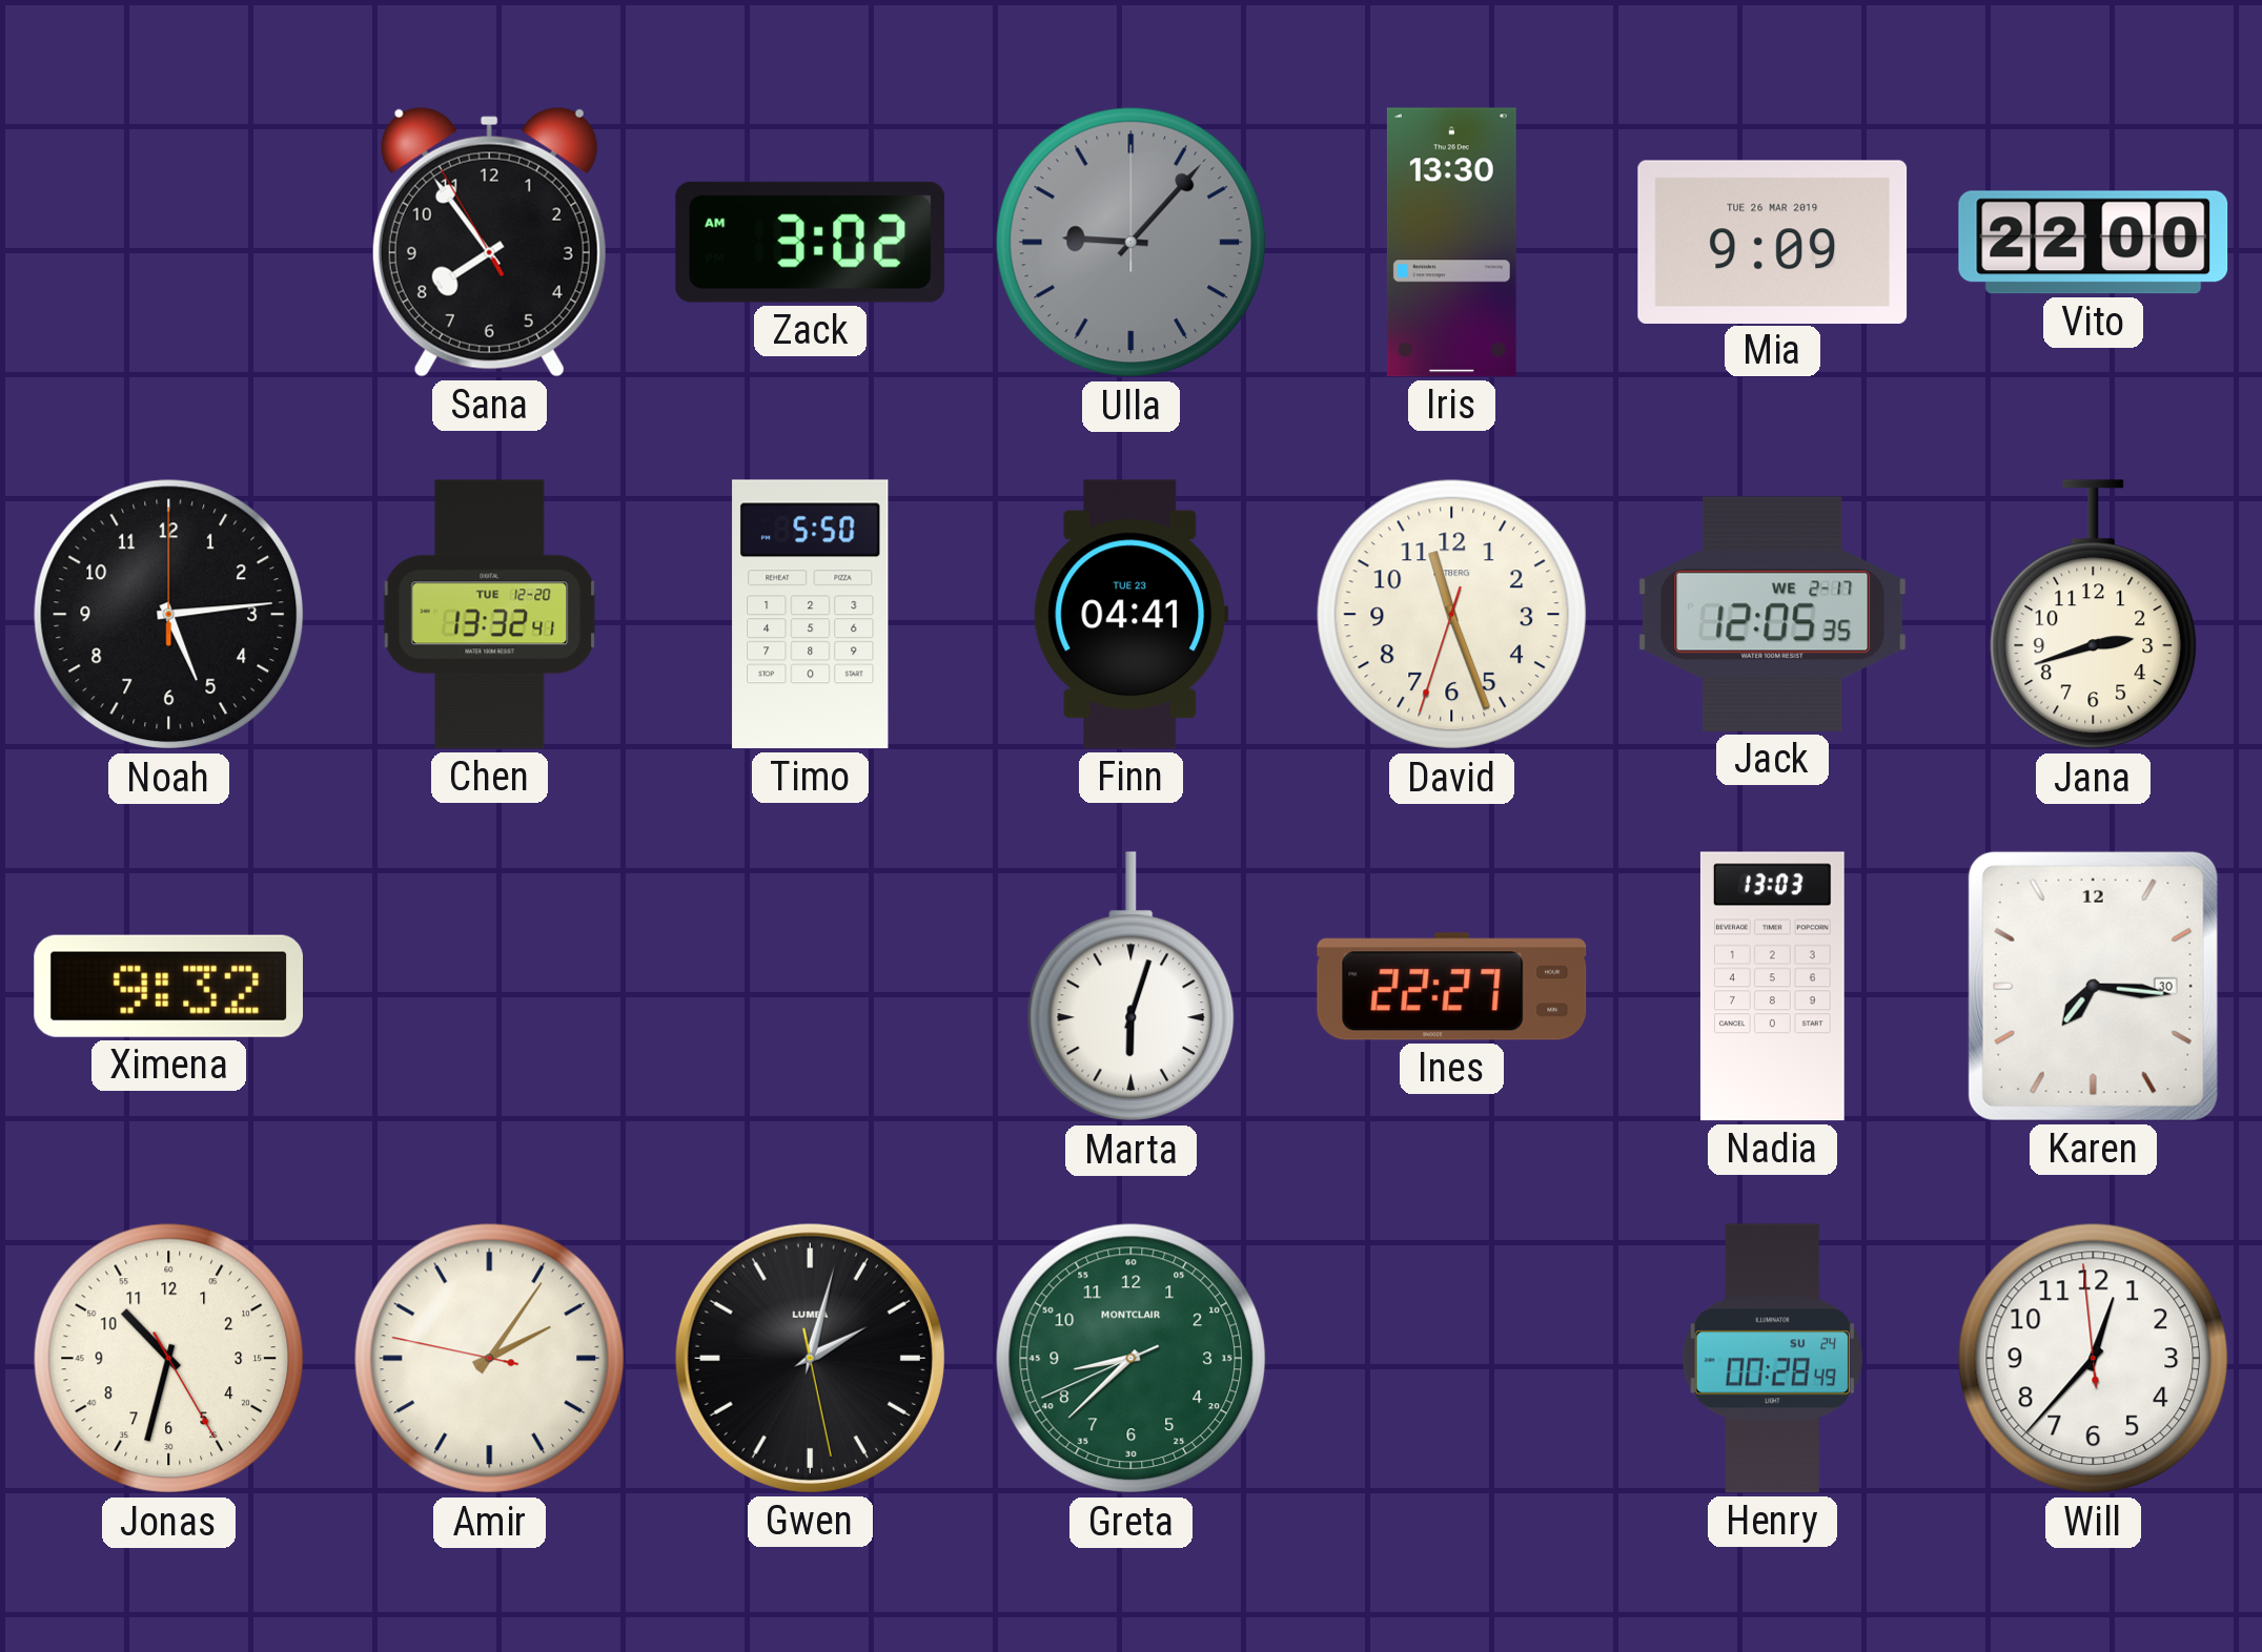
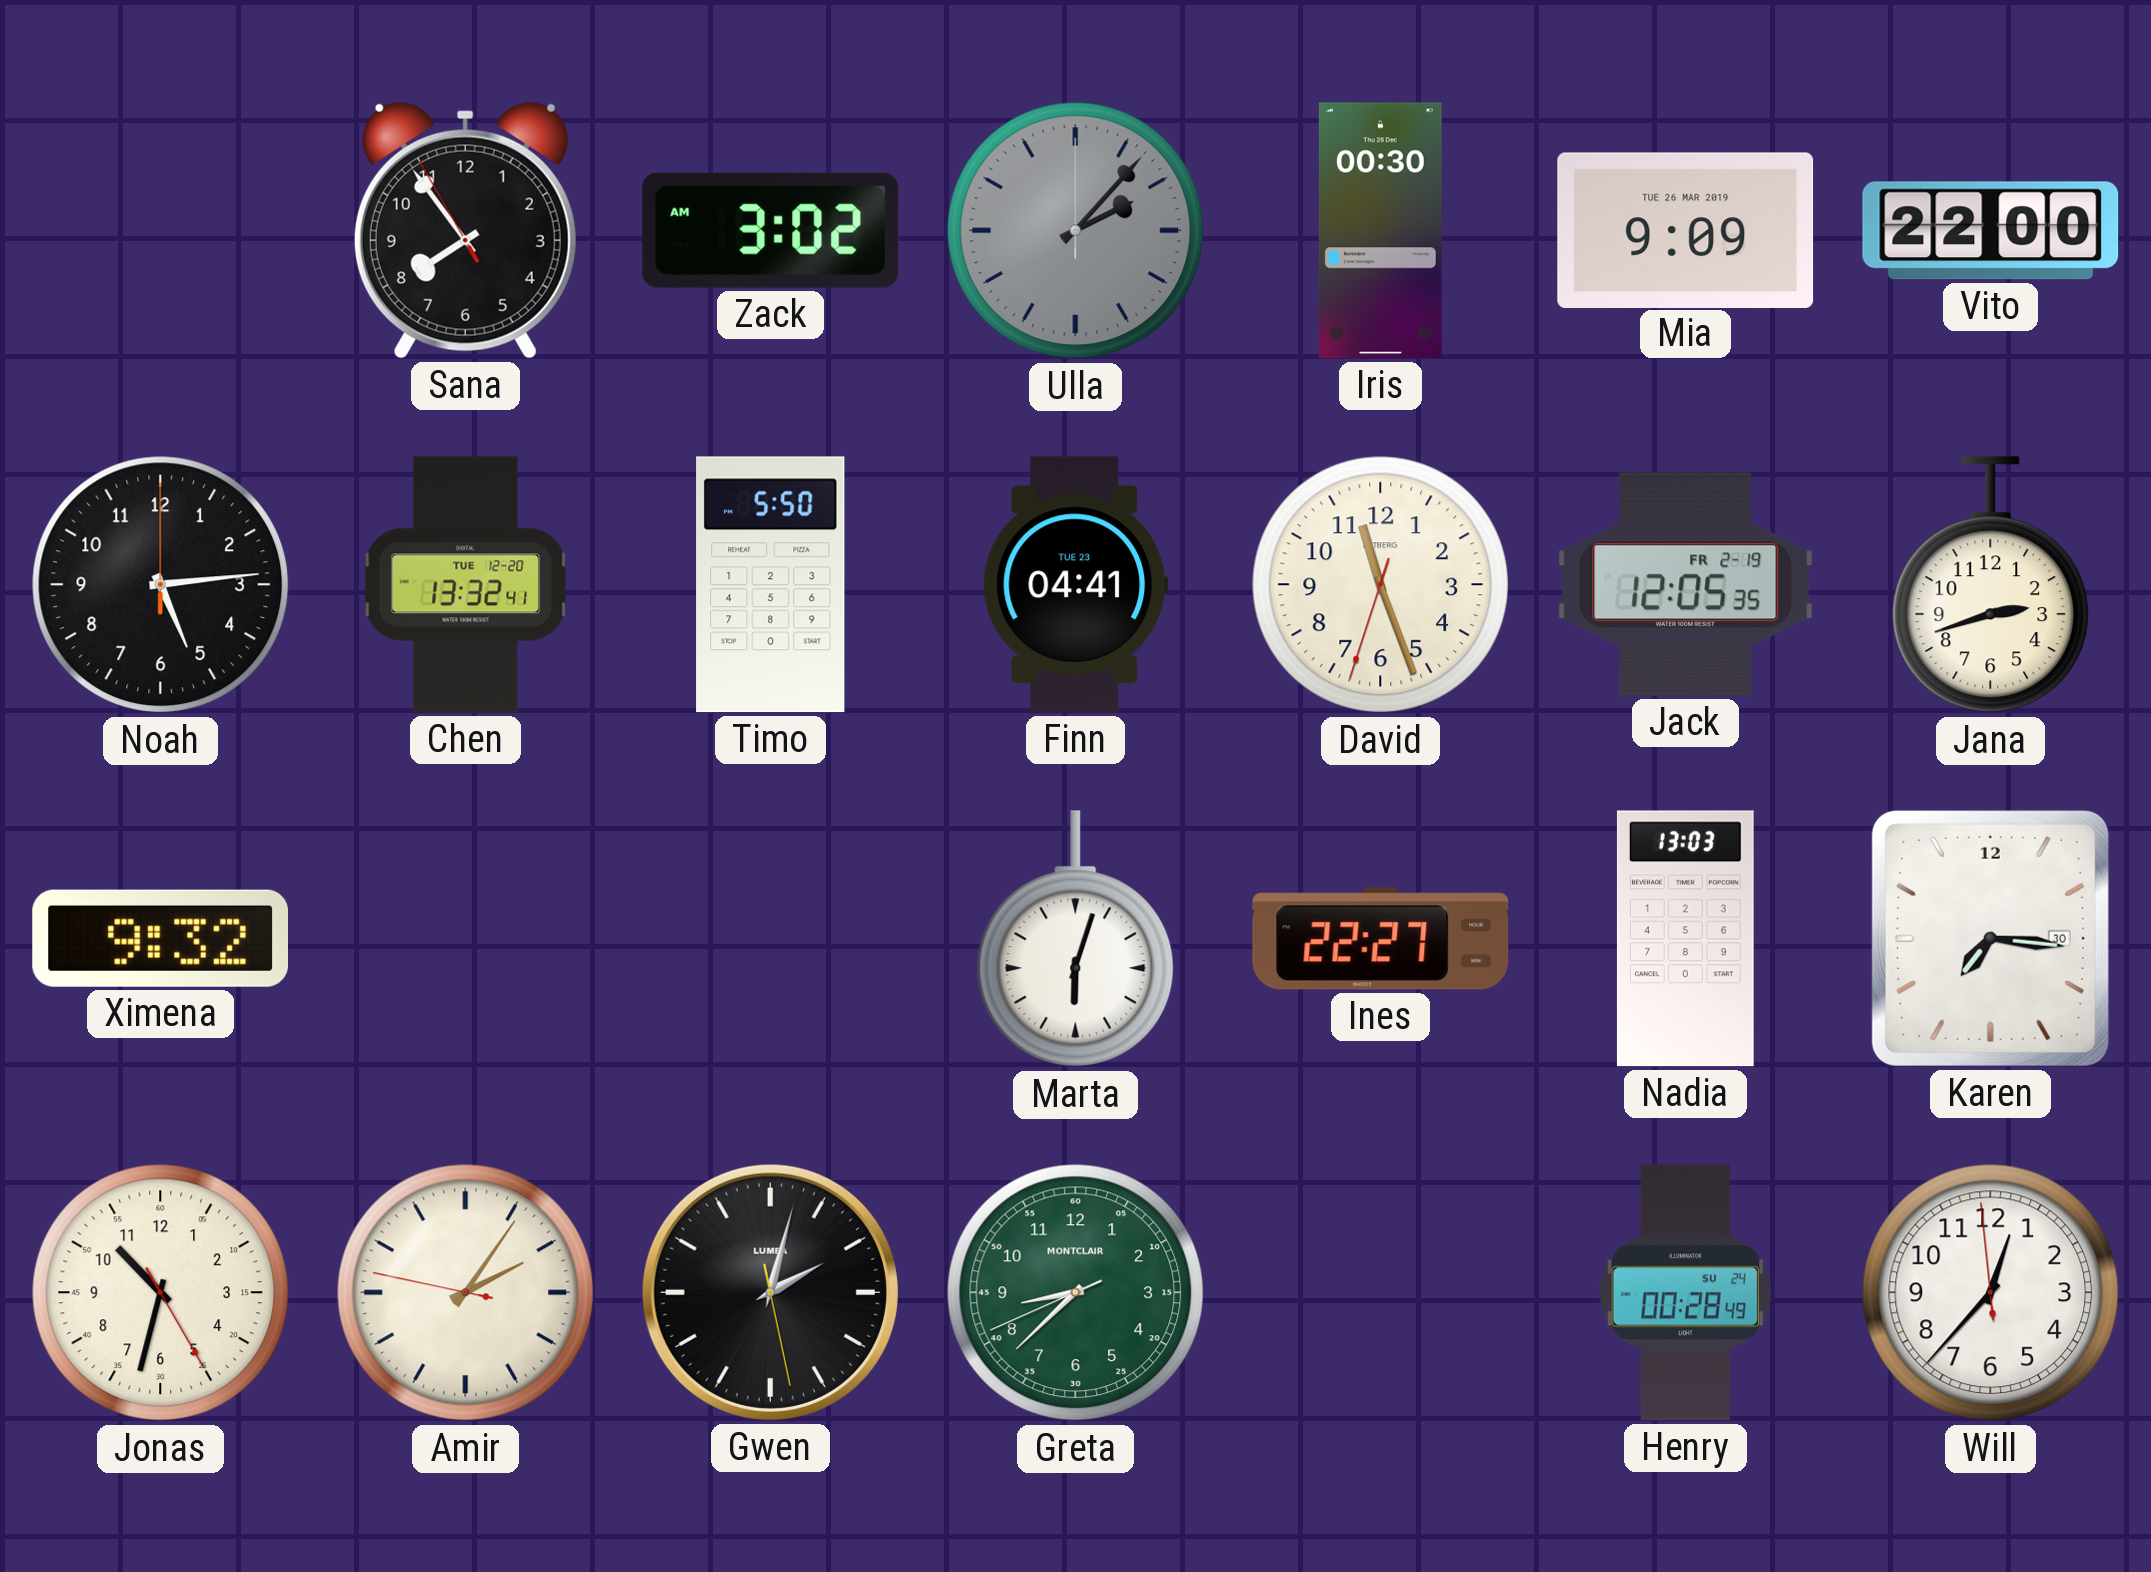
Ulla: 9:07 -> 2:07 (1076, 231)
Iris: 13:30 -> 00:30 (1380, 231)
Jack date: WE 2-17 -> FR 2-19 (1686, 584)
